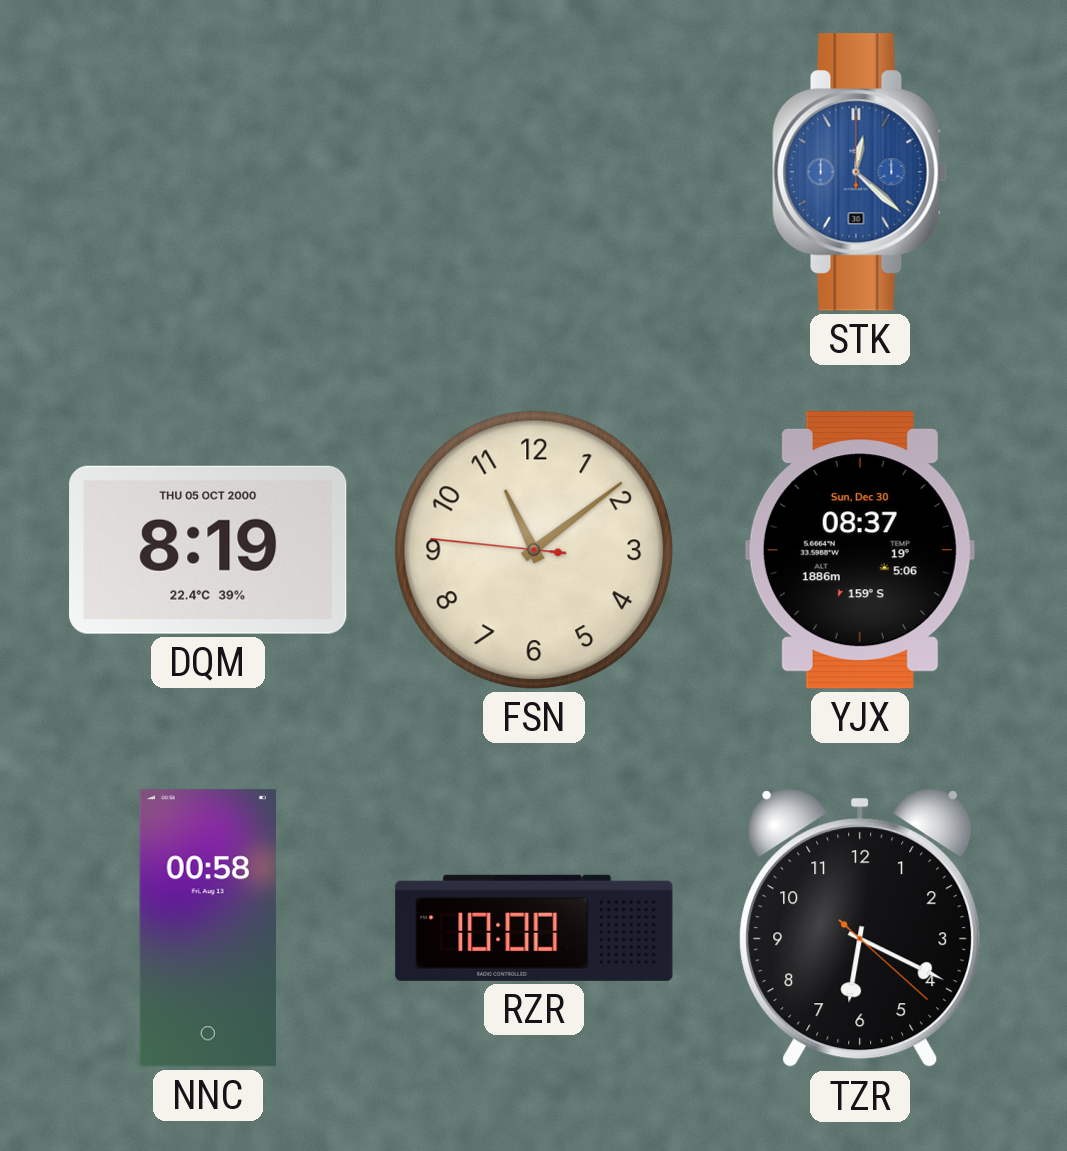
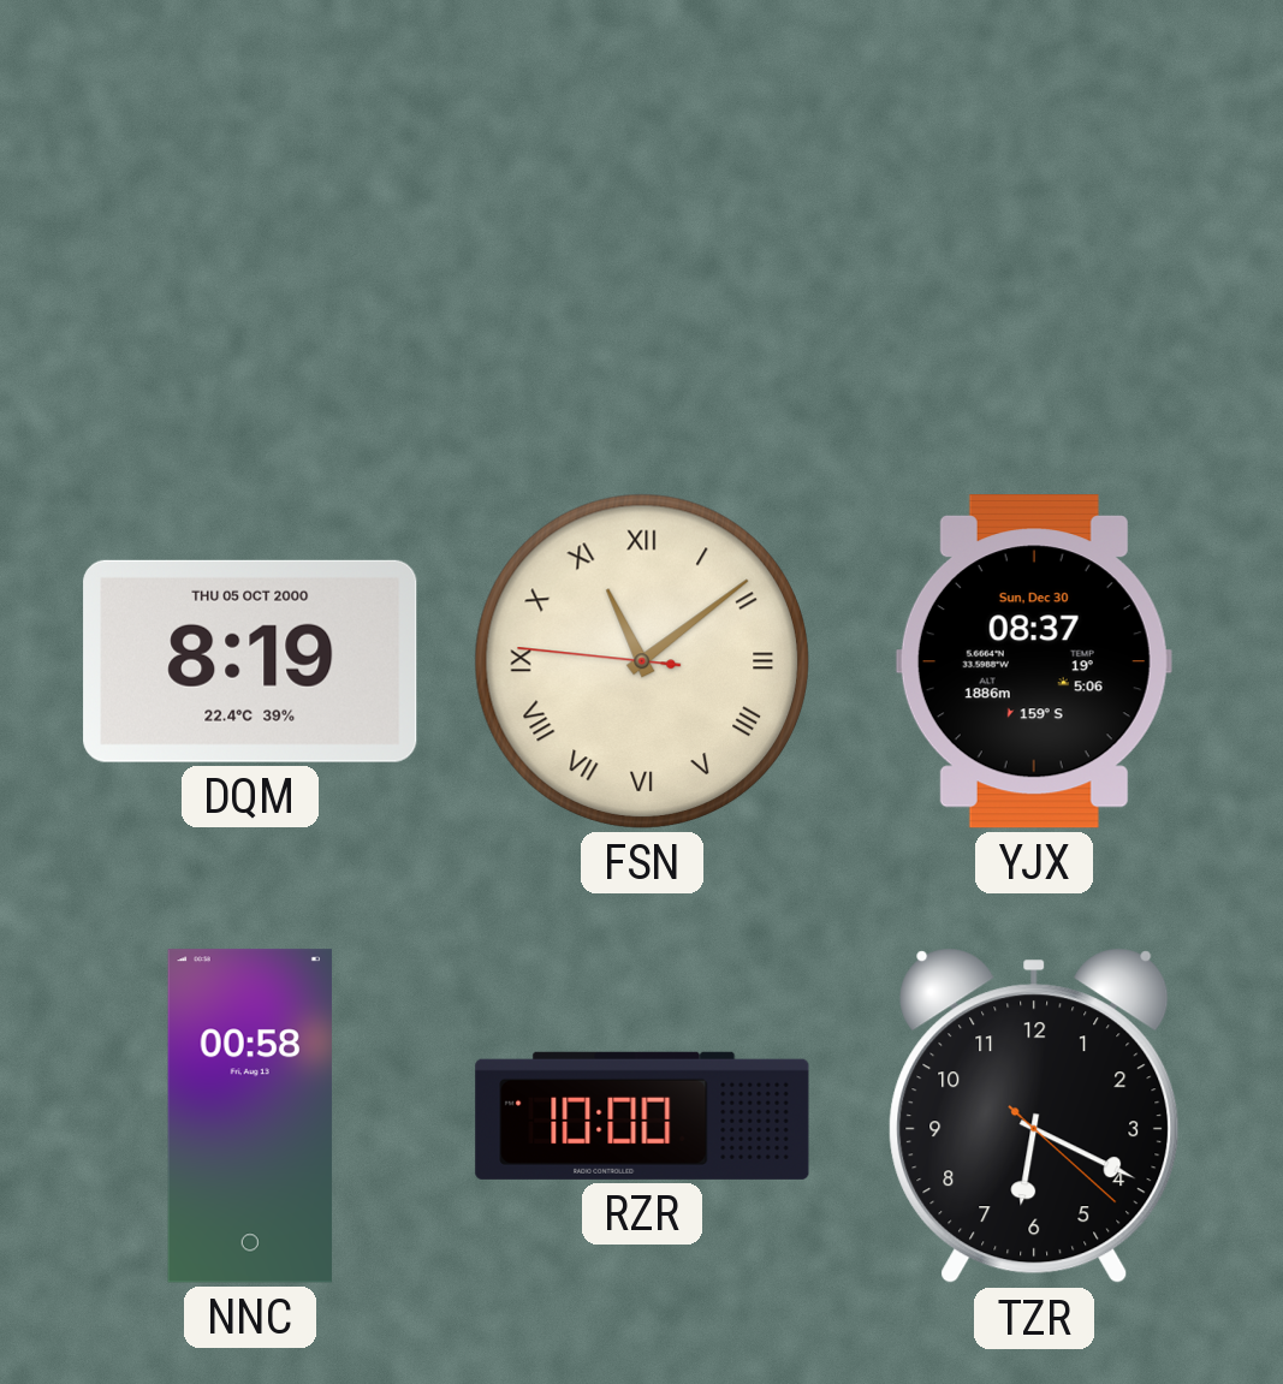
STK: 12:22 -> none (860, 172)
FSN numerals: Arabic -> Roman (642, 661)
